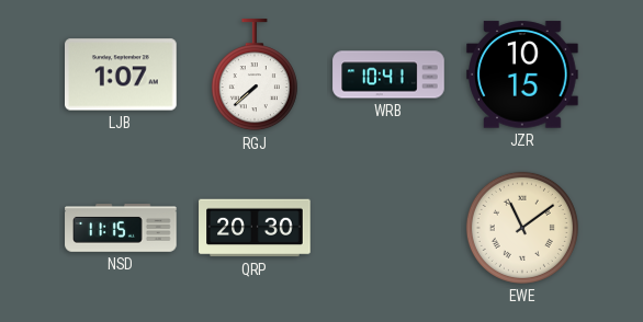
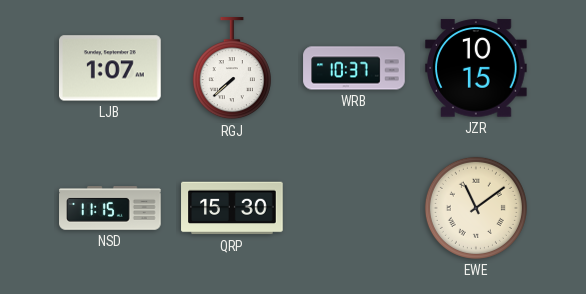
WRB: 10:41 -> 10:37 (354, 68)
QRP: 20:30 -> 15:30 (232, 208)
